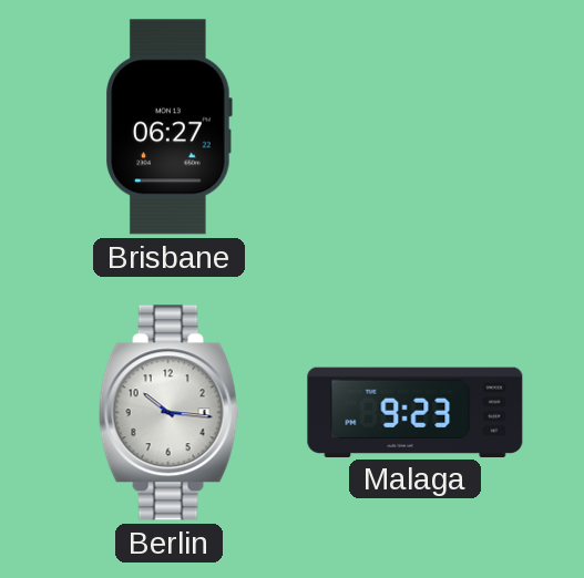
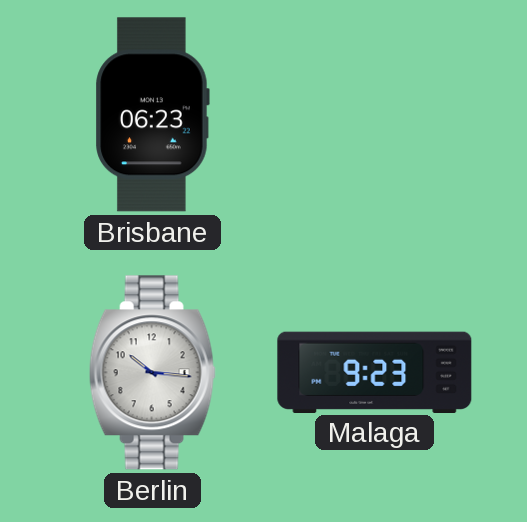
Brisbane: 06:27 -> 06:23 (152, 115)
